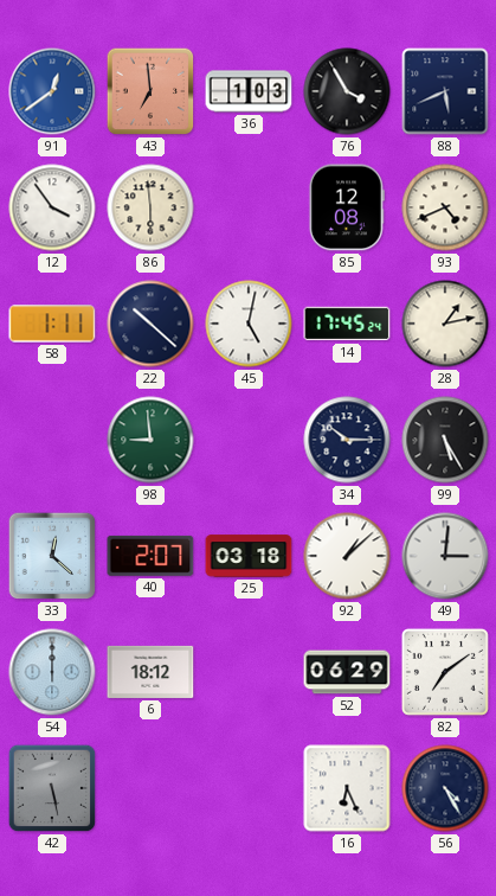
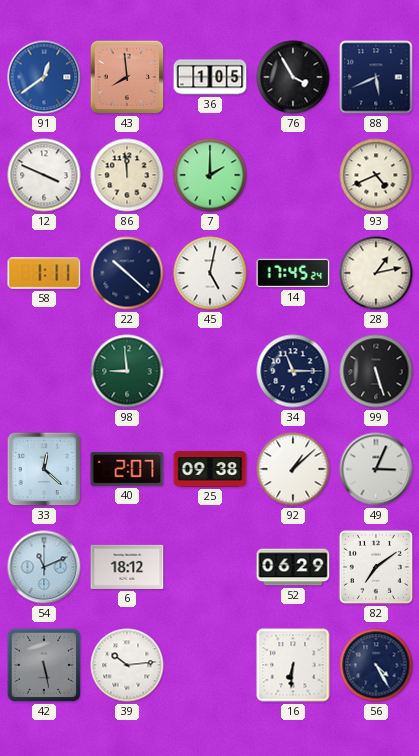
43: 6:59 -> 7:59 (127, 77)
36: 1:03 -> 1:05 (210, 77)
12: 3:54 -> 3:49 (44, 175)
86: 5:59 -> 11:59 (127, 175)
7: none -> 2:00 (210, 175)
85: 12:08 -> none (347, 207)
34: 10:15 -> 11:15 (293, 371)
99: 5:25 -> 5:27 (376, 371)
25: 03:18 -> 09:38 (210, 469)
49: 3:01 -> 3:04 (376, 469)
54: 12:00 -> 11:11 (44, 567)
39: none -> 10:14 (127, 665)
16: 6:26 -> 6:31 (293, 665)
